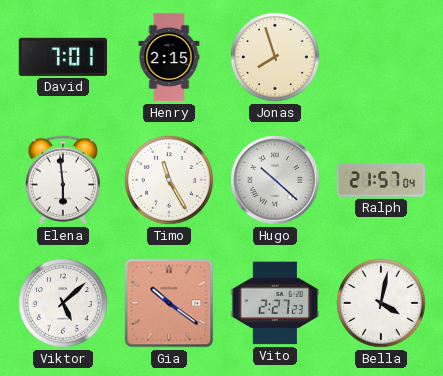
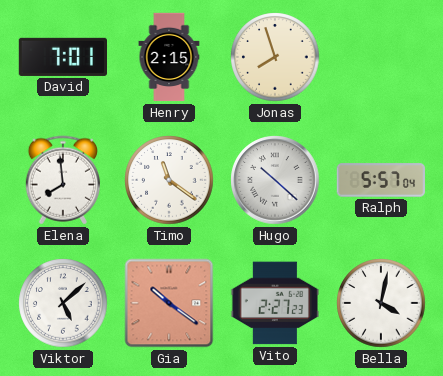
Elena: 5:59 -> 7:59 (62, 180)
Timo: 11:25 -> 11:21 (169, 180)
Ralph: 21:57 -> 5:57 (381, 180)
